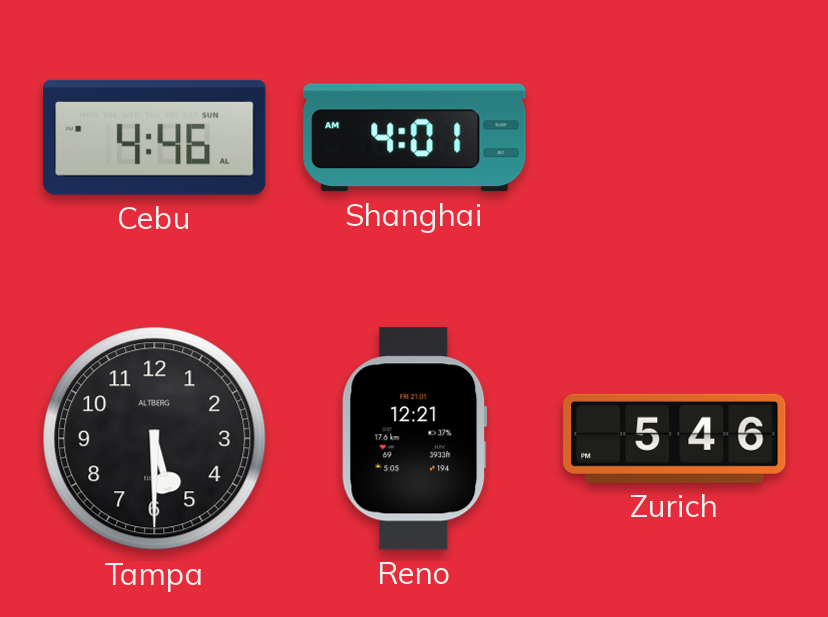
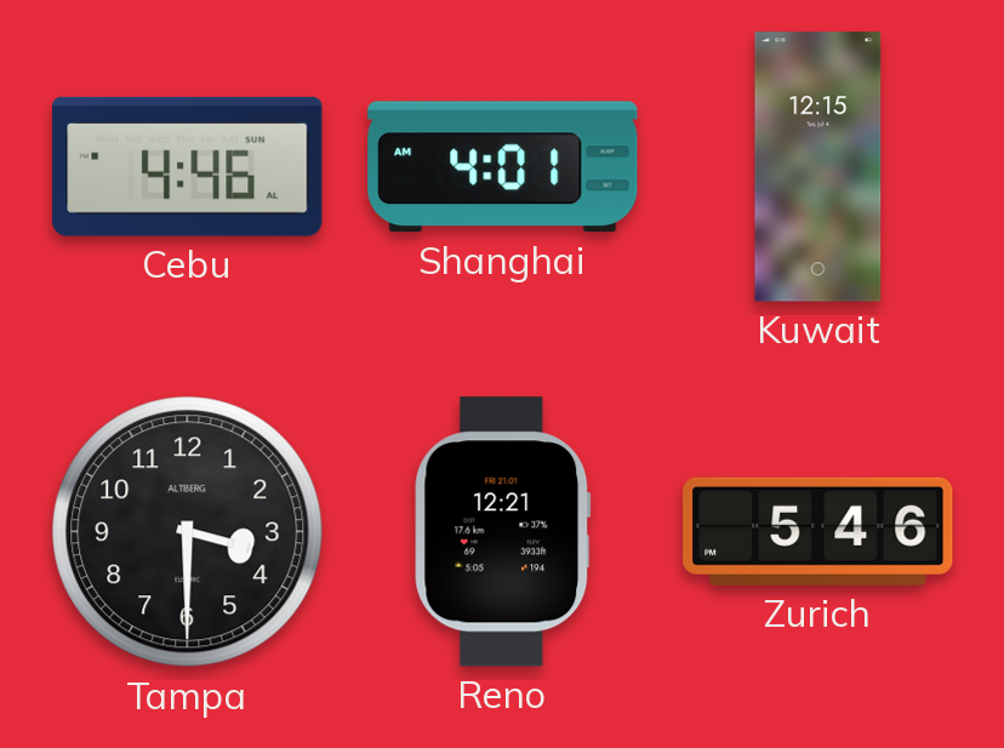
Kuwait: none -> 12:15 (818, 167)
Tampa: 5:30 -> 3:30 (188, 532)
